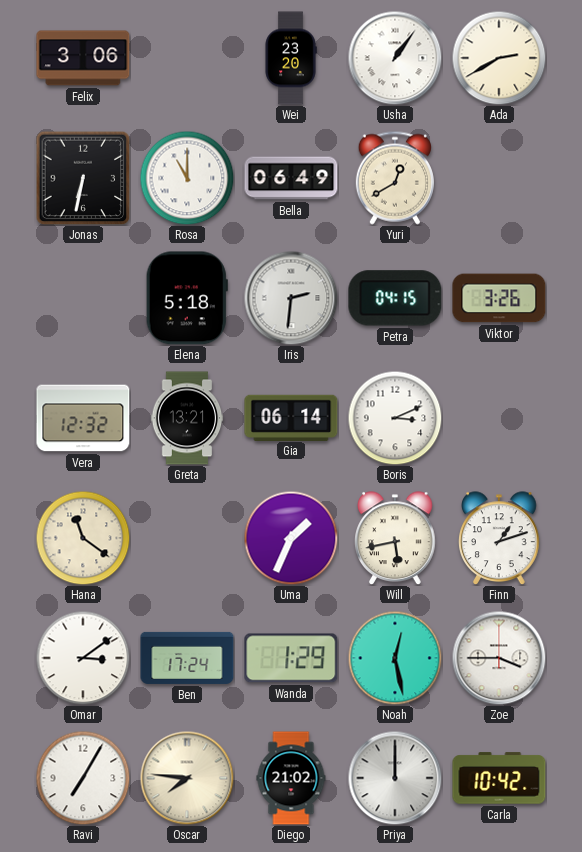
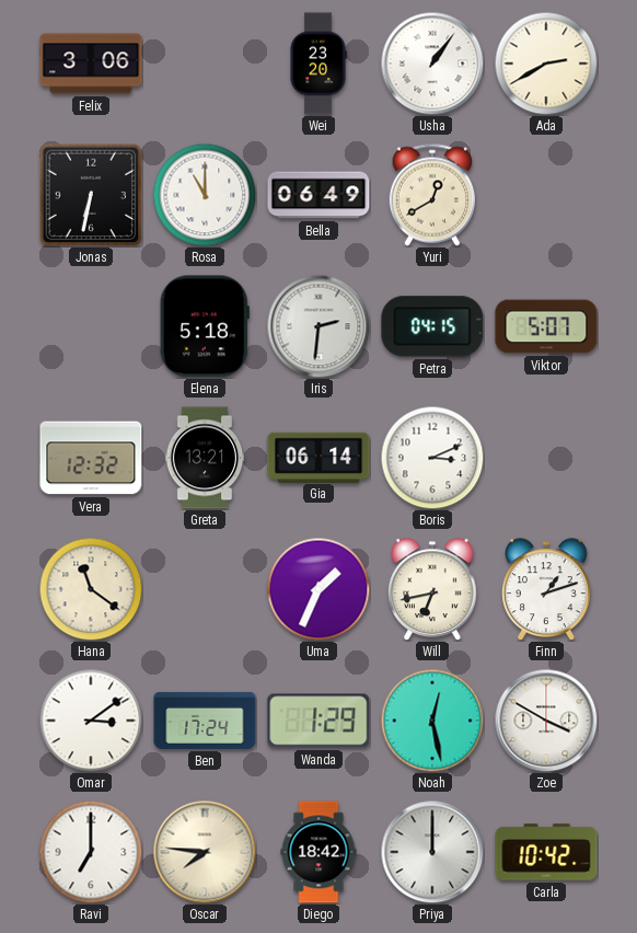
Viktor: 3:26 -> 5:07 (546, 326)
Will: 5:43 -> 6:43 (433, 589)
Zoe: 3:45 -> 3:50 (546, 721)
Ravi: 7:05 -> 7:00 (91, 852)
Diego: 21:02 -> 18:42 (319, 852)
